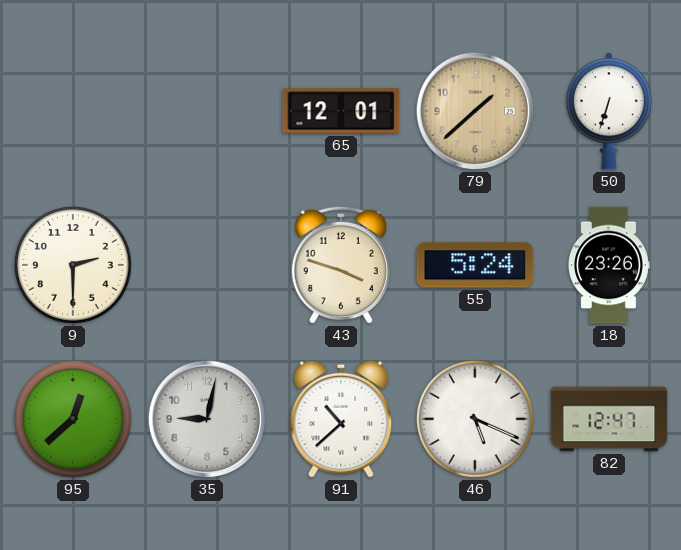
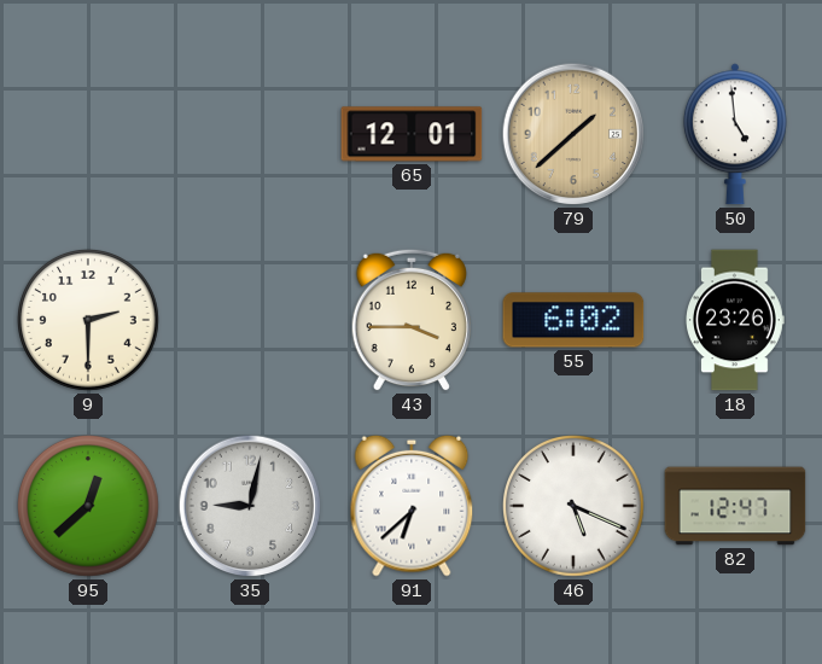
50: 6:33 -> 4:59 (735, 134)
43: 3:48 -> 3:45 (412, 320)
55: 5:24 -> 6:02 (573, 320)
91: 10:38 -> 6:38 (412, 506)
